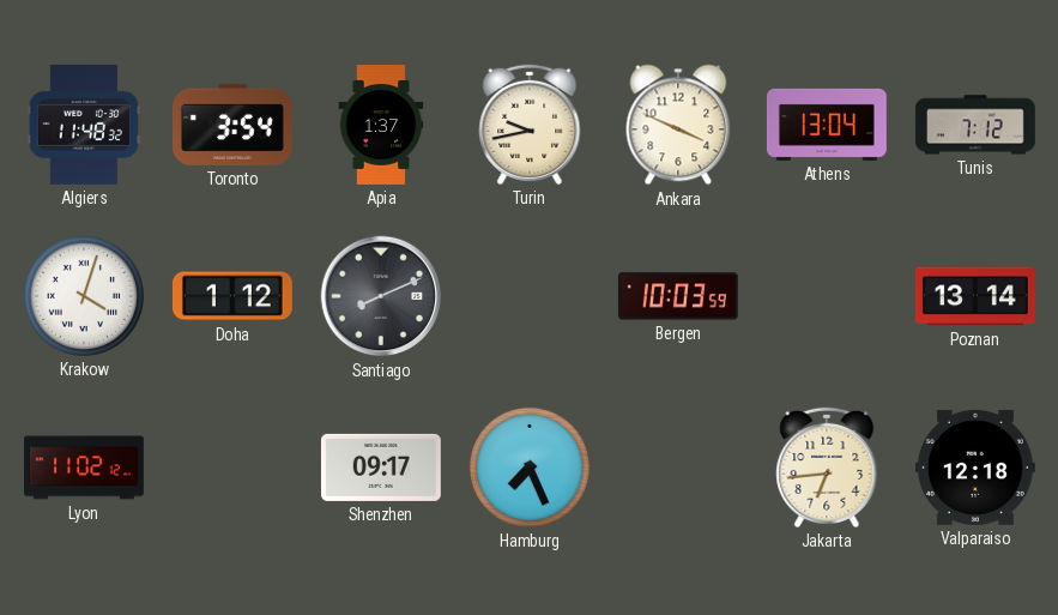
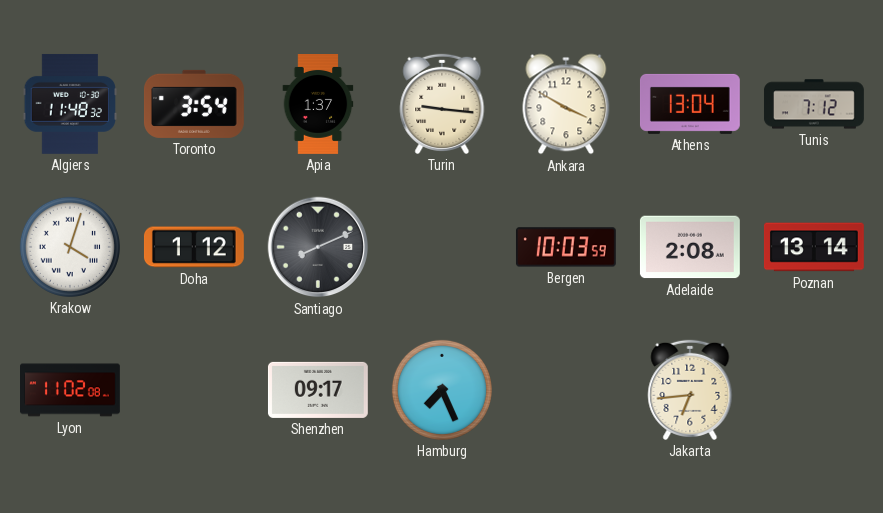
Turin: 9:43 -> 9:16 (442, 104)
Ankara: 3:49 -> 3:50 (566, 104)
Adelaide: none -> 2:08 (690, 247)
Lyon: 11:02:12 -> 11:02:08 (71, 390)
Valparaiso: 12:18 -> none (975, 468)
